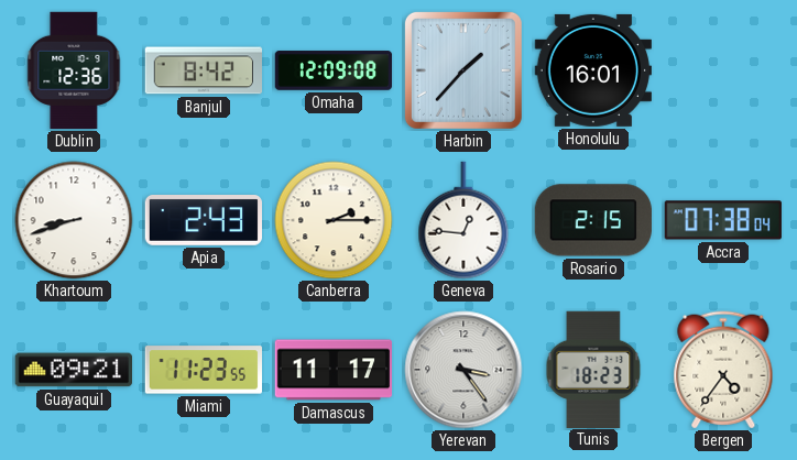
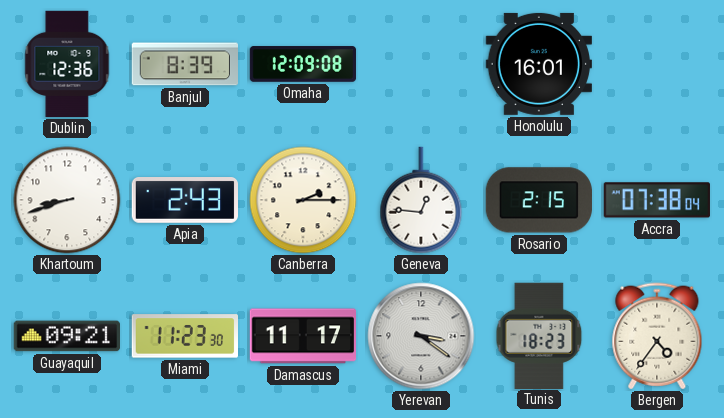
Banjul: 8:42 -> 8:39 (184, 64)
Harbin: 1:37 -> none (463, 70)
Miami: 11:23:55 -> 11:23:30 (184, 336)
Yerevan: 3:24 -> 3:21 (421, 336)
